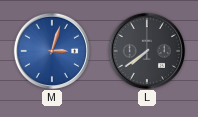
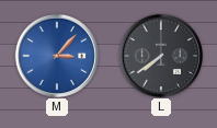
M: 3:03 -> 3:07 (56, 55)
